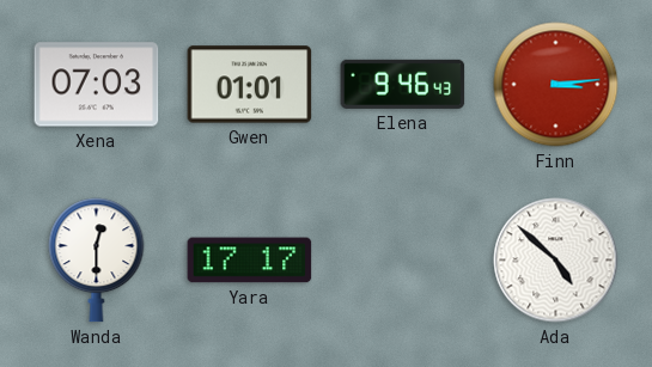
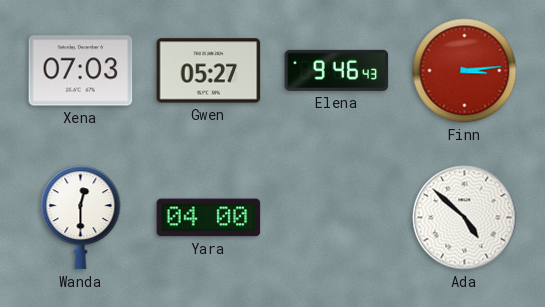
Gwen: 01:01 -> 05:27 (209, 71)
Yara: 17:17 -> 04:00 (209, 218)
